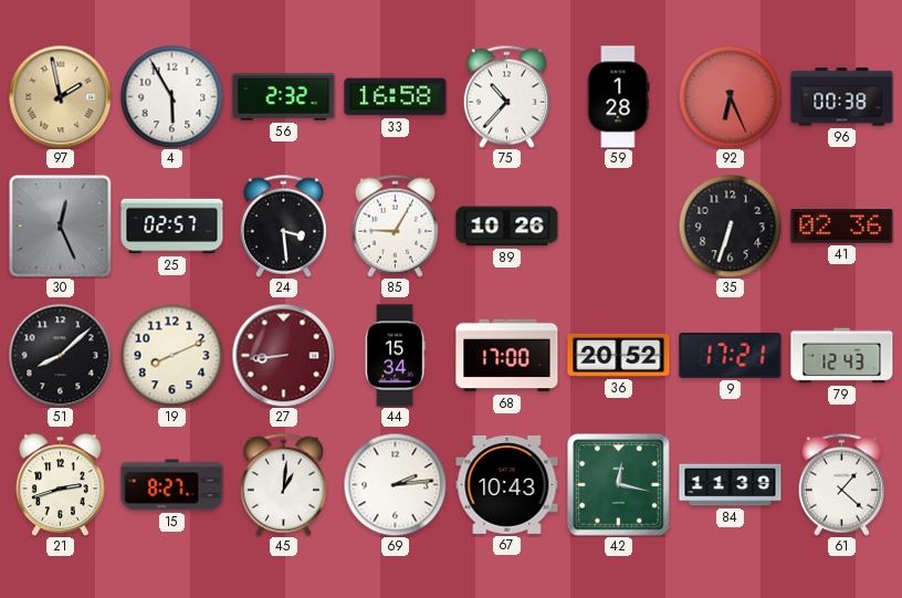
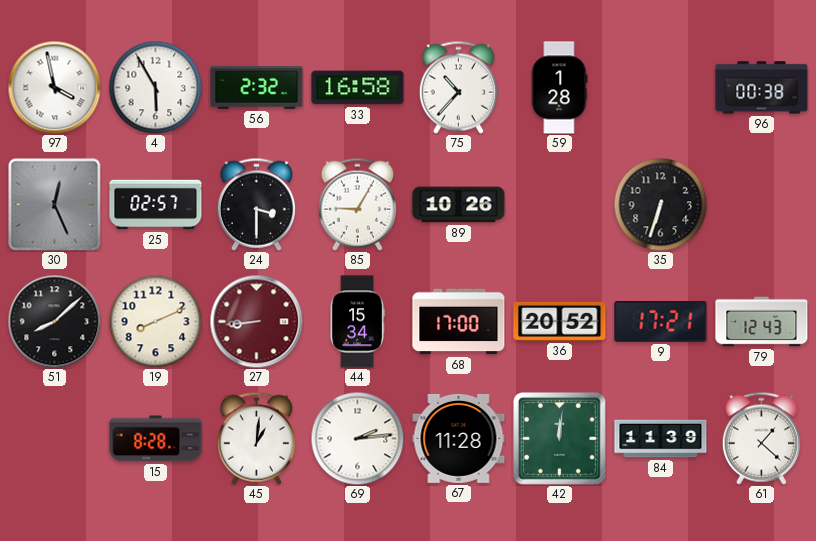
97: 1:58 -> 3:58 (54, 87)
97 dial: champagne -> white (54, 87)
92: 6:26 -> none (730, 96)
24: 3:29 -> 3:30 (256, 204)
41: 02:36 -> none (842, 227)
21: 2:42 -> none (61, 484)
15: 8:27 -> 8:28 (156, 439)
67: 10:43 -> 11:28 (459, 438)
42: 12:17 -> 12:01 (560, 439)
